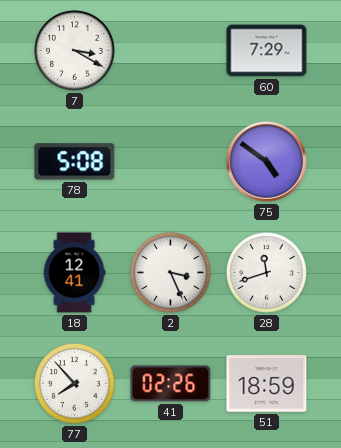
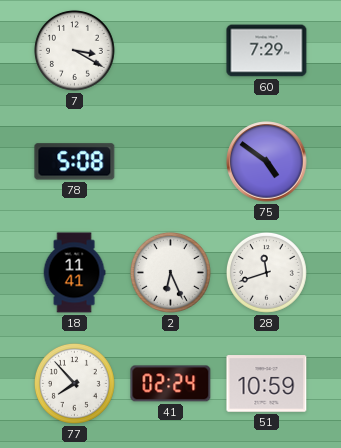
18: 12:41 -> 11:41 (74, 273)
2: 3:26 -> 6:26 (170, 272)
41: 02:26 -> 02:24 (171, 384)
51: 18:59 -> 10:59 (267, 384)
